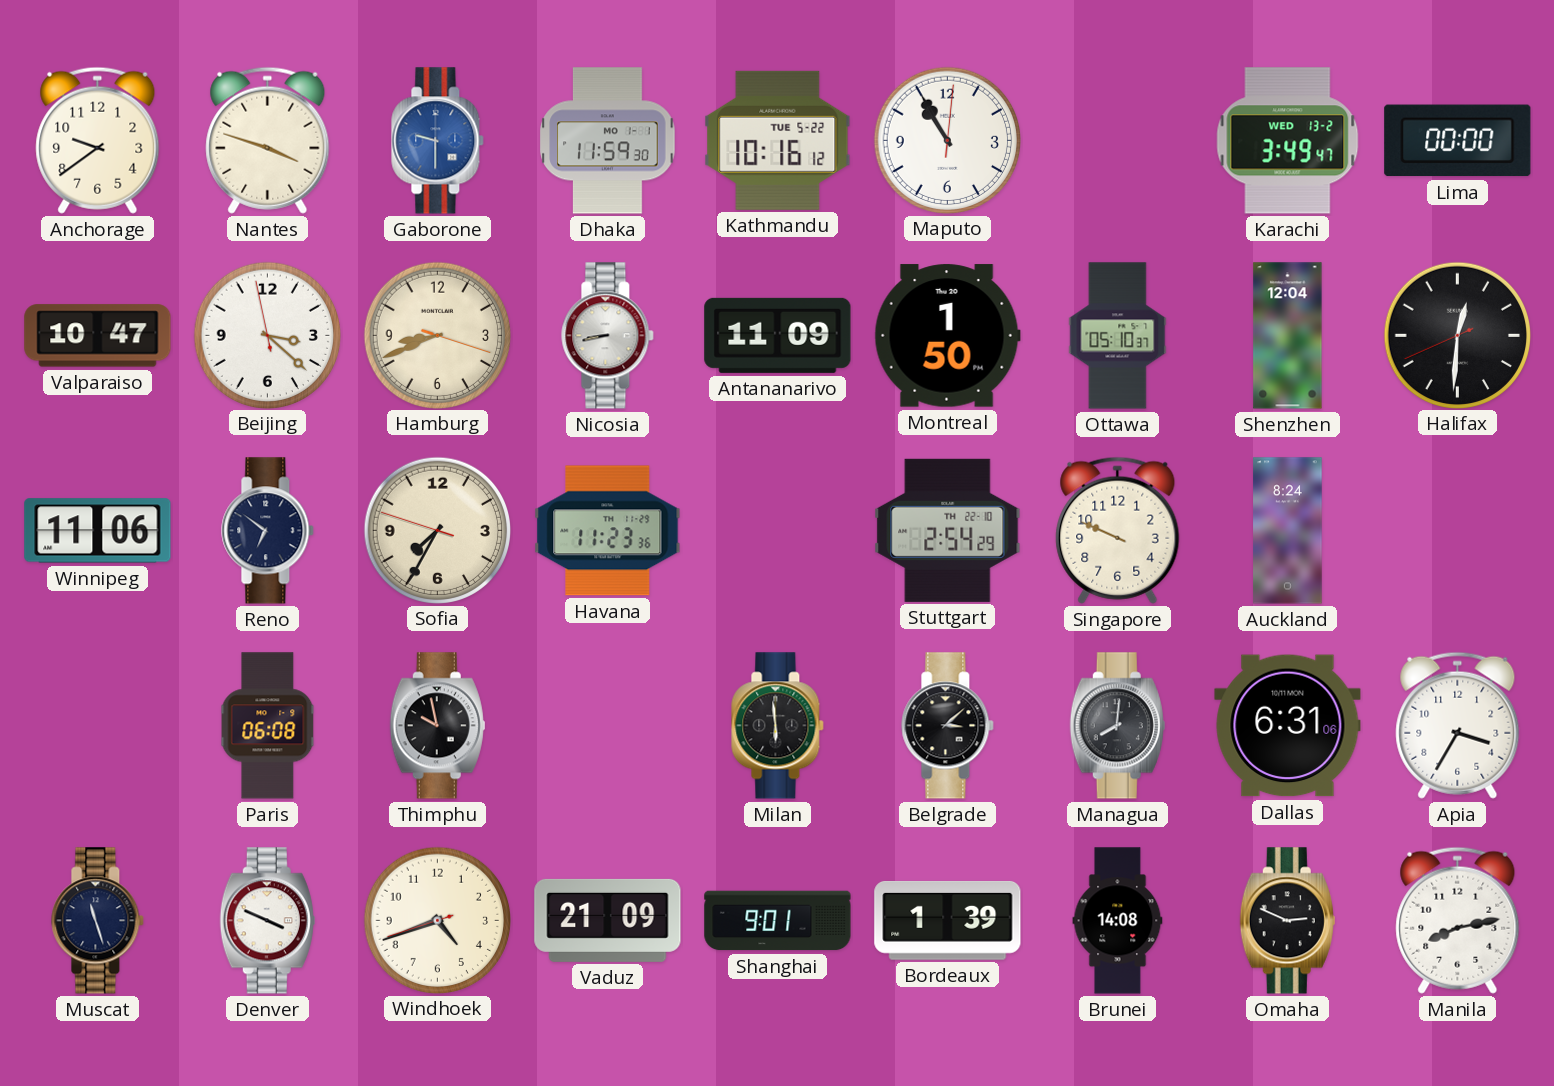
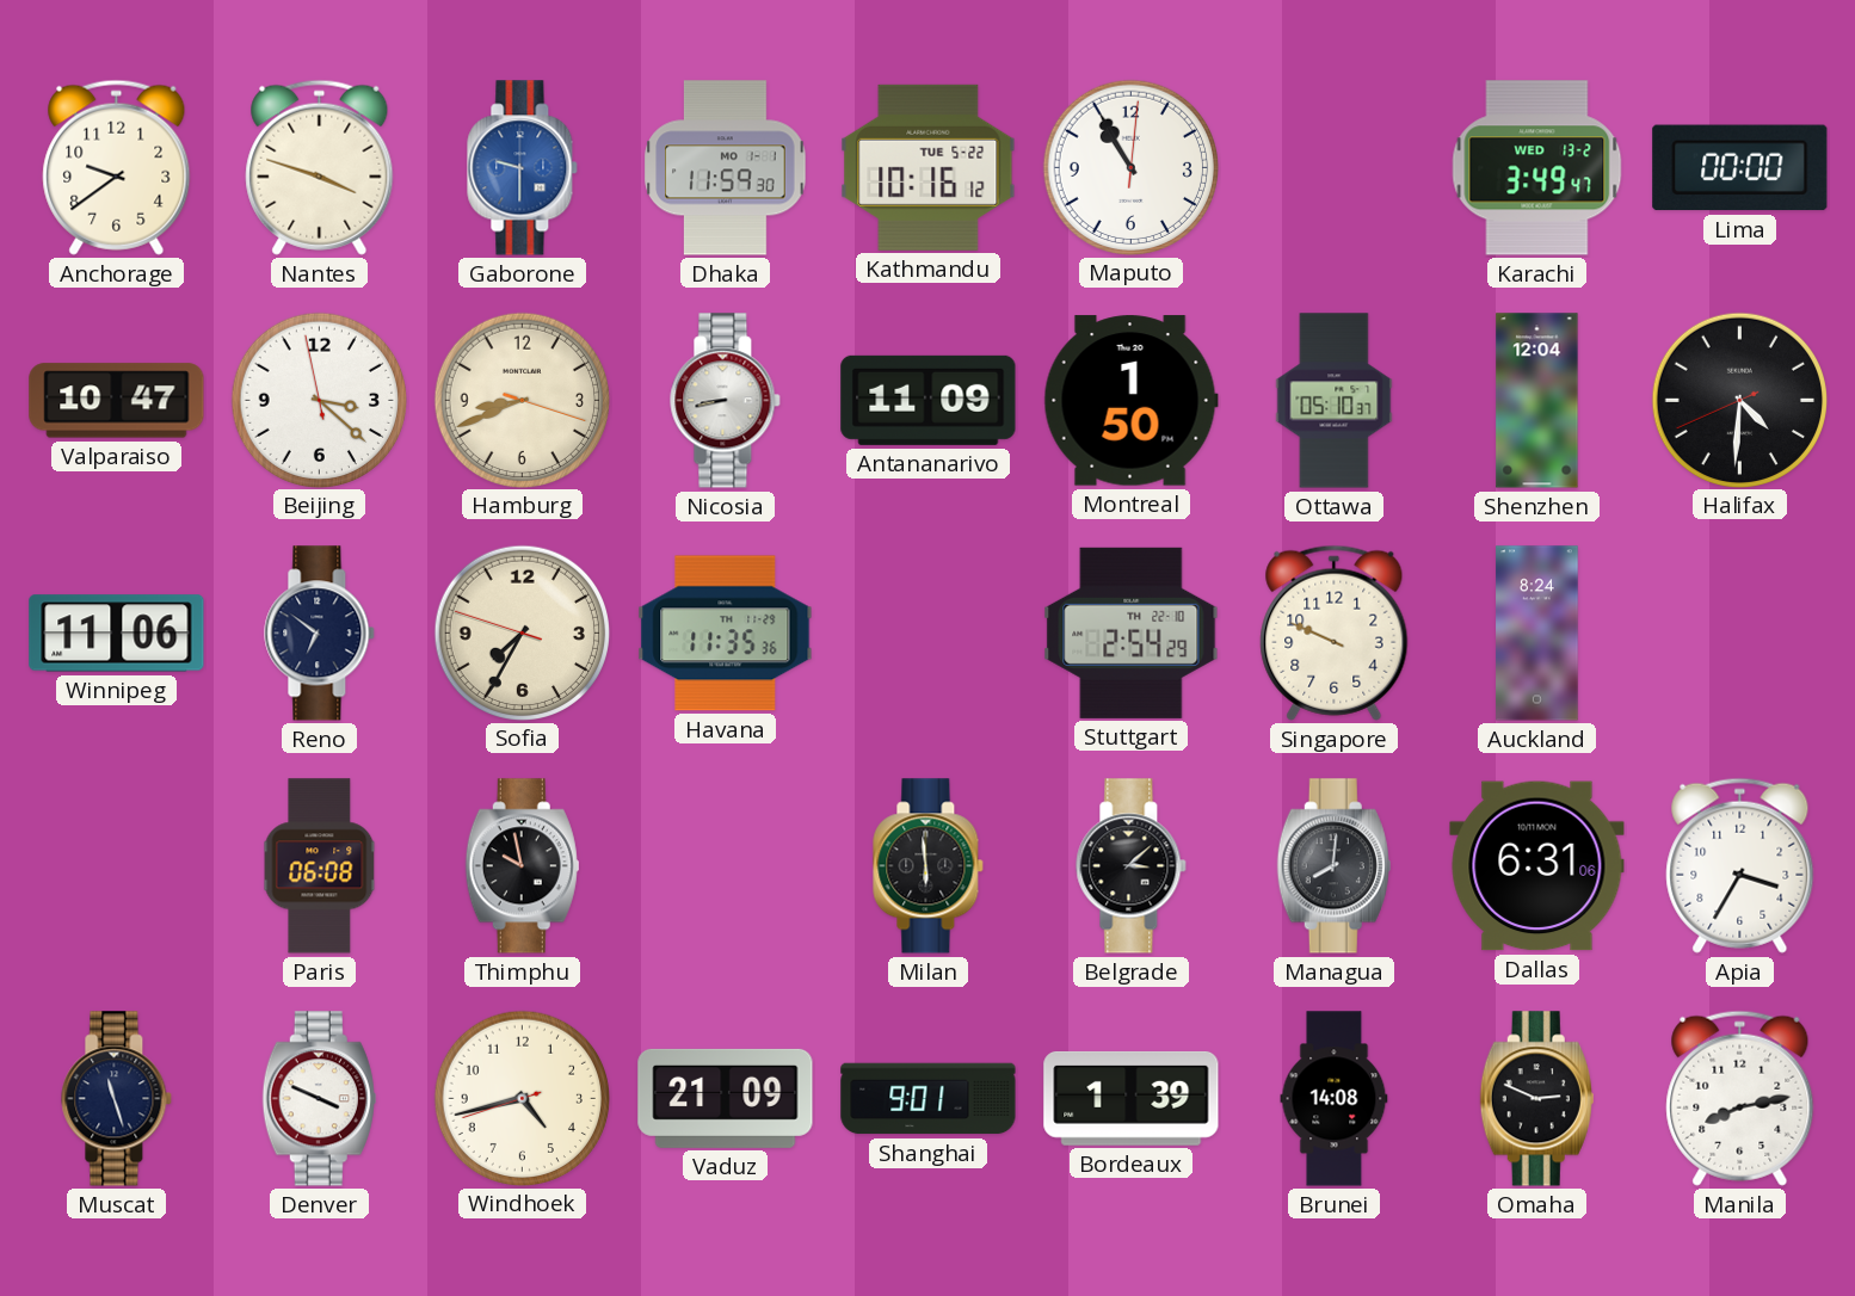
Halifax: 12:30 -> 4:30 (1739, 400)
Havana: 11:23 -> 11:35 (726, 634)
Windhoek: 4:41 -> 4:42 (522, 1098)
